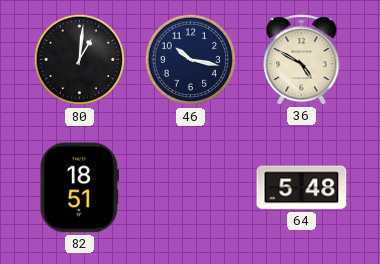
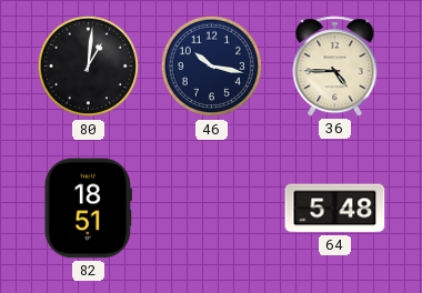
36: 4:50 -> 4:45 (335, 67)
